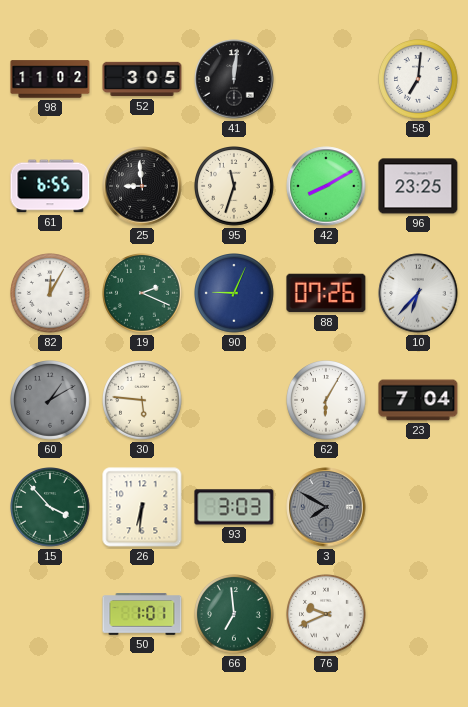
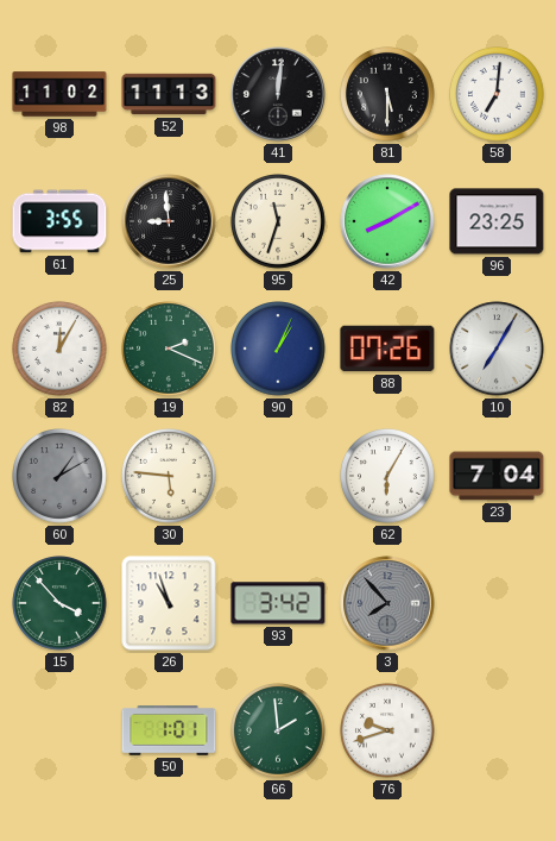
52: 3:05 -> 11:13 (169, 94)
81: none -> 5:30 (388, 95)
61: 6:55 -> 3:55 (59, 221)
90: 9:04 -> 1:04 (279, 350)
10: 6:37 -> 7:05 (497, 349)
26: 6:31 -> 10:57 (169, 603)
93: 3:03 -> 3:42 (278, 603)
3: 7:50 -> 7:53 (387, 603)
66: 6:59 -> 1:59 (279, 732)
76: 9:41 -> 9:42 (388, 732)
